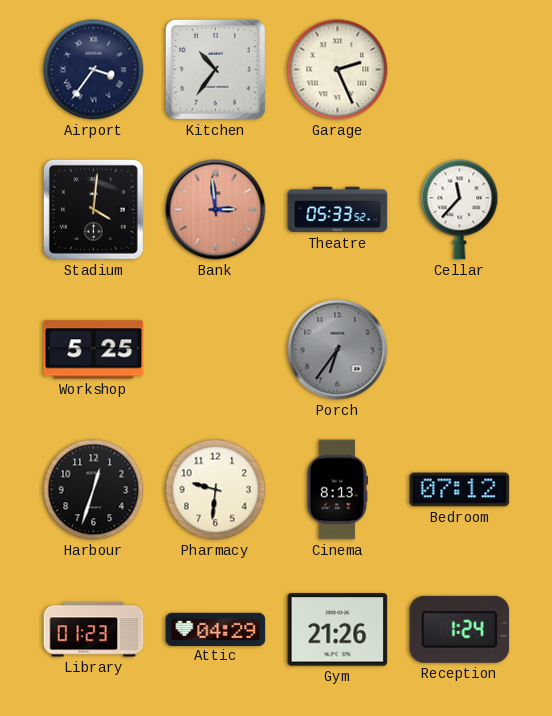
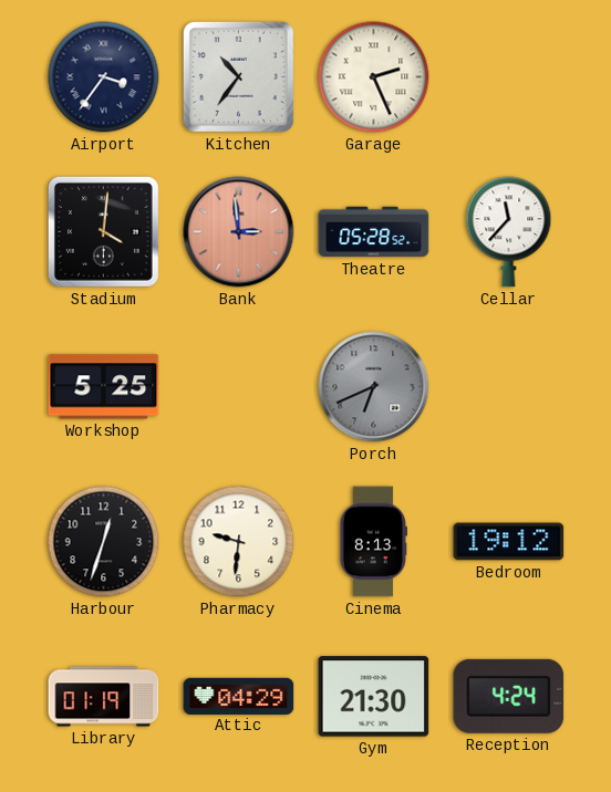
Theatre: 05:33 -> 05:28 (374, 232)
Porch: 6:36 -> 6:41 (374, 387)
Bedroom: 07:12 -> 19:12 (509, 542)
Library: 01:23 -> 01:19 (104, 697)
Gym: 21:26 -> 21:30 (374, 697)
Reception: 1:24 -> 4:24 (509, 696)
